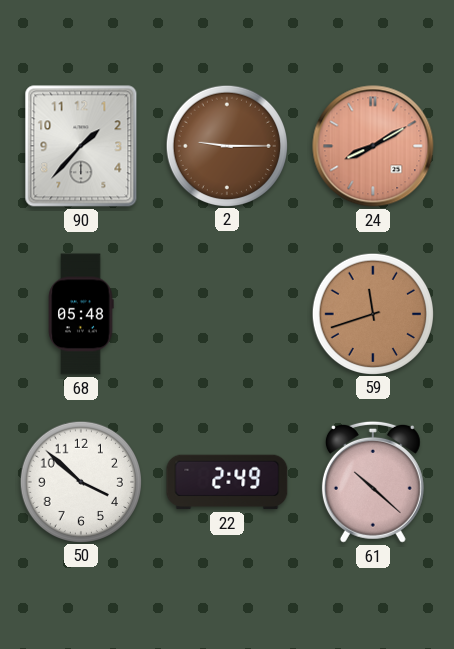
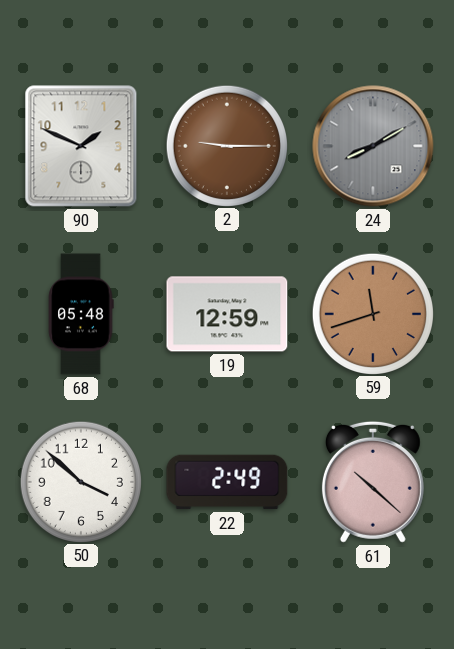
90: 1:37 -> 1:49 (81, 146)
24 dial: salmon -> grey (373, 146)
19: none -> 12:59 (227, 314)
